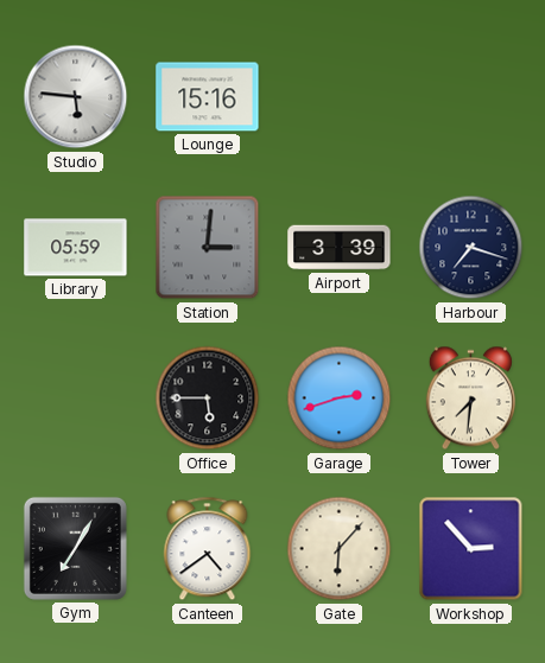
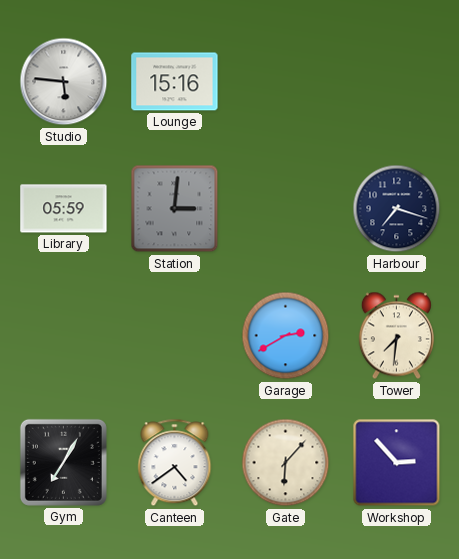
Airport: 3:39 -> none (340, 248)
Office: 5:45 -> none (208, 399)
Garage: 2:42 -> 2:40 (286, 336)
